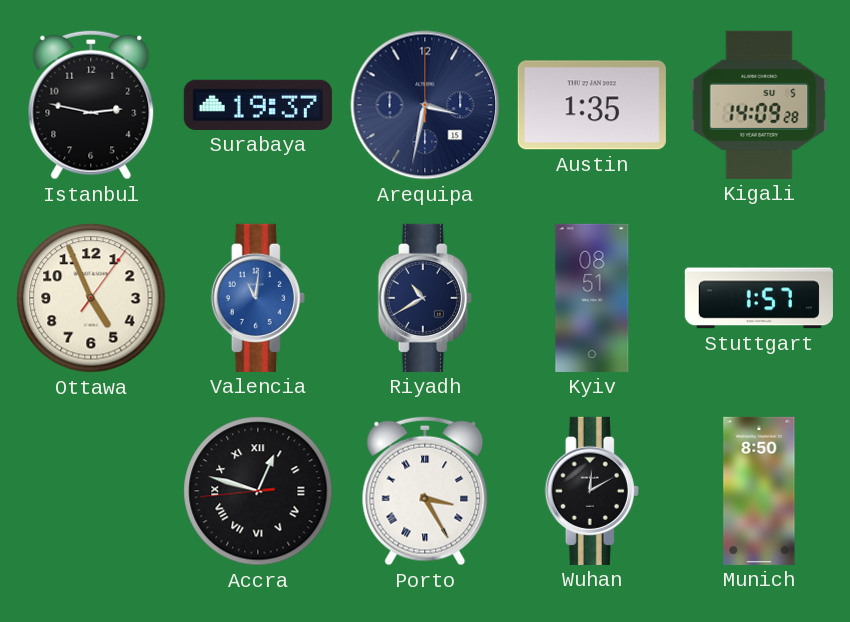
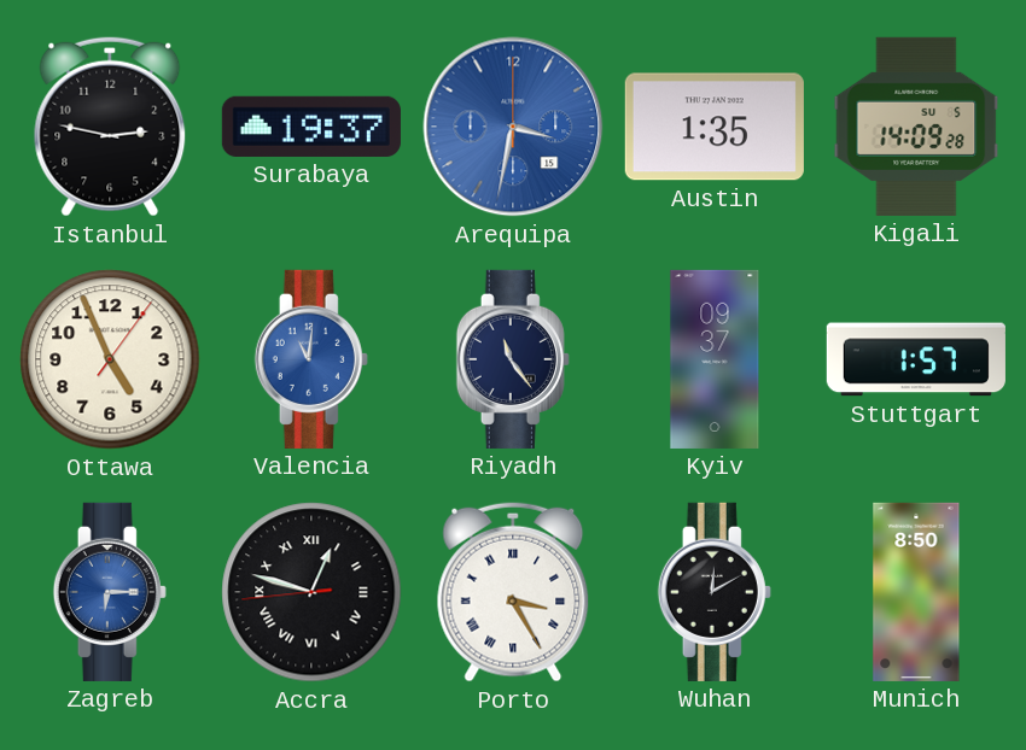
Arequipa dial: navy -> blue (513, 127)
Riyadh: 10:40 -> 11:24 (513, 359)
Kyiv: 08:51 -> 09:37 (715, 359)
Zagreb: none -> 6:15 (110, 592)
